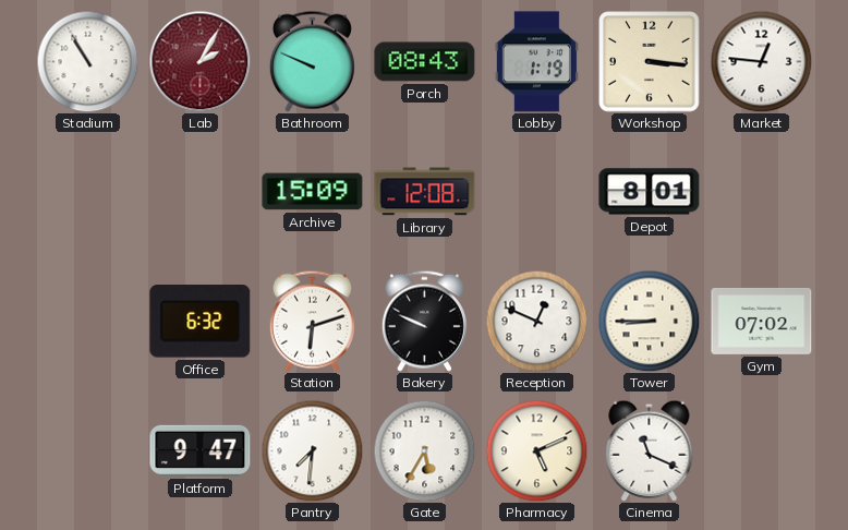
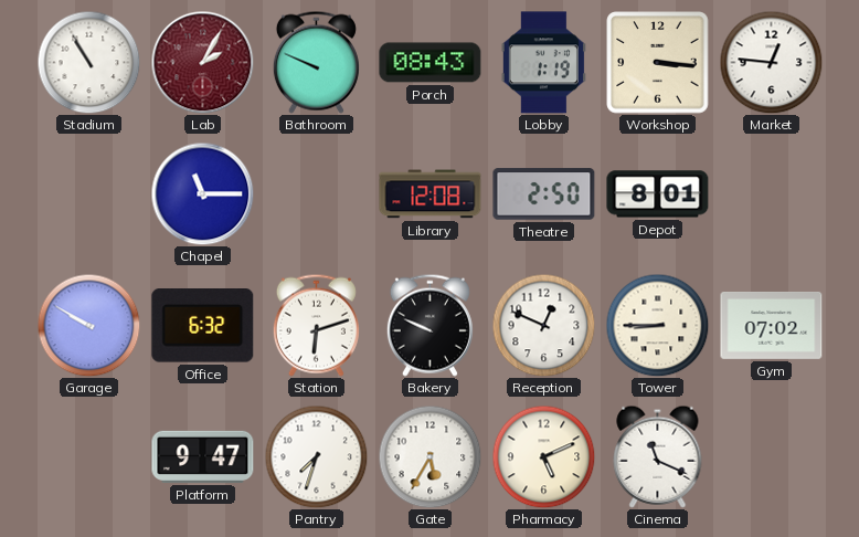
Chapel: none -> 11:15 (202, 193)
Archive: 15:09 -> none (313, 192)
Theatre: none -> 2:50 (544, 194)
Garage: none -> 9:50 (88, 325)
Pantry: 7:31 -> 7:33 (316, 456)
